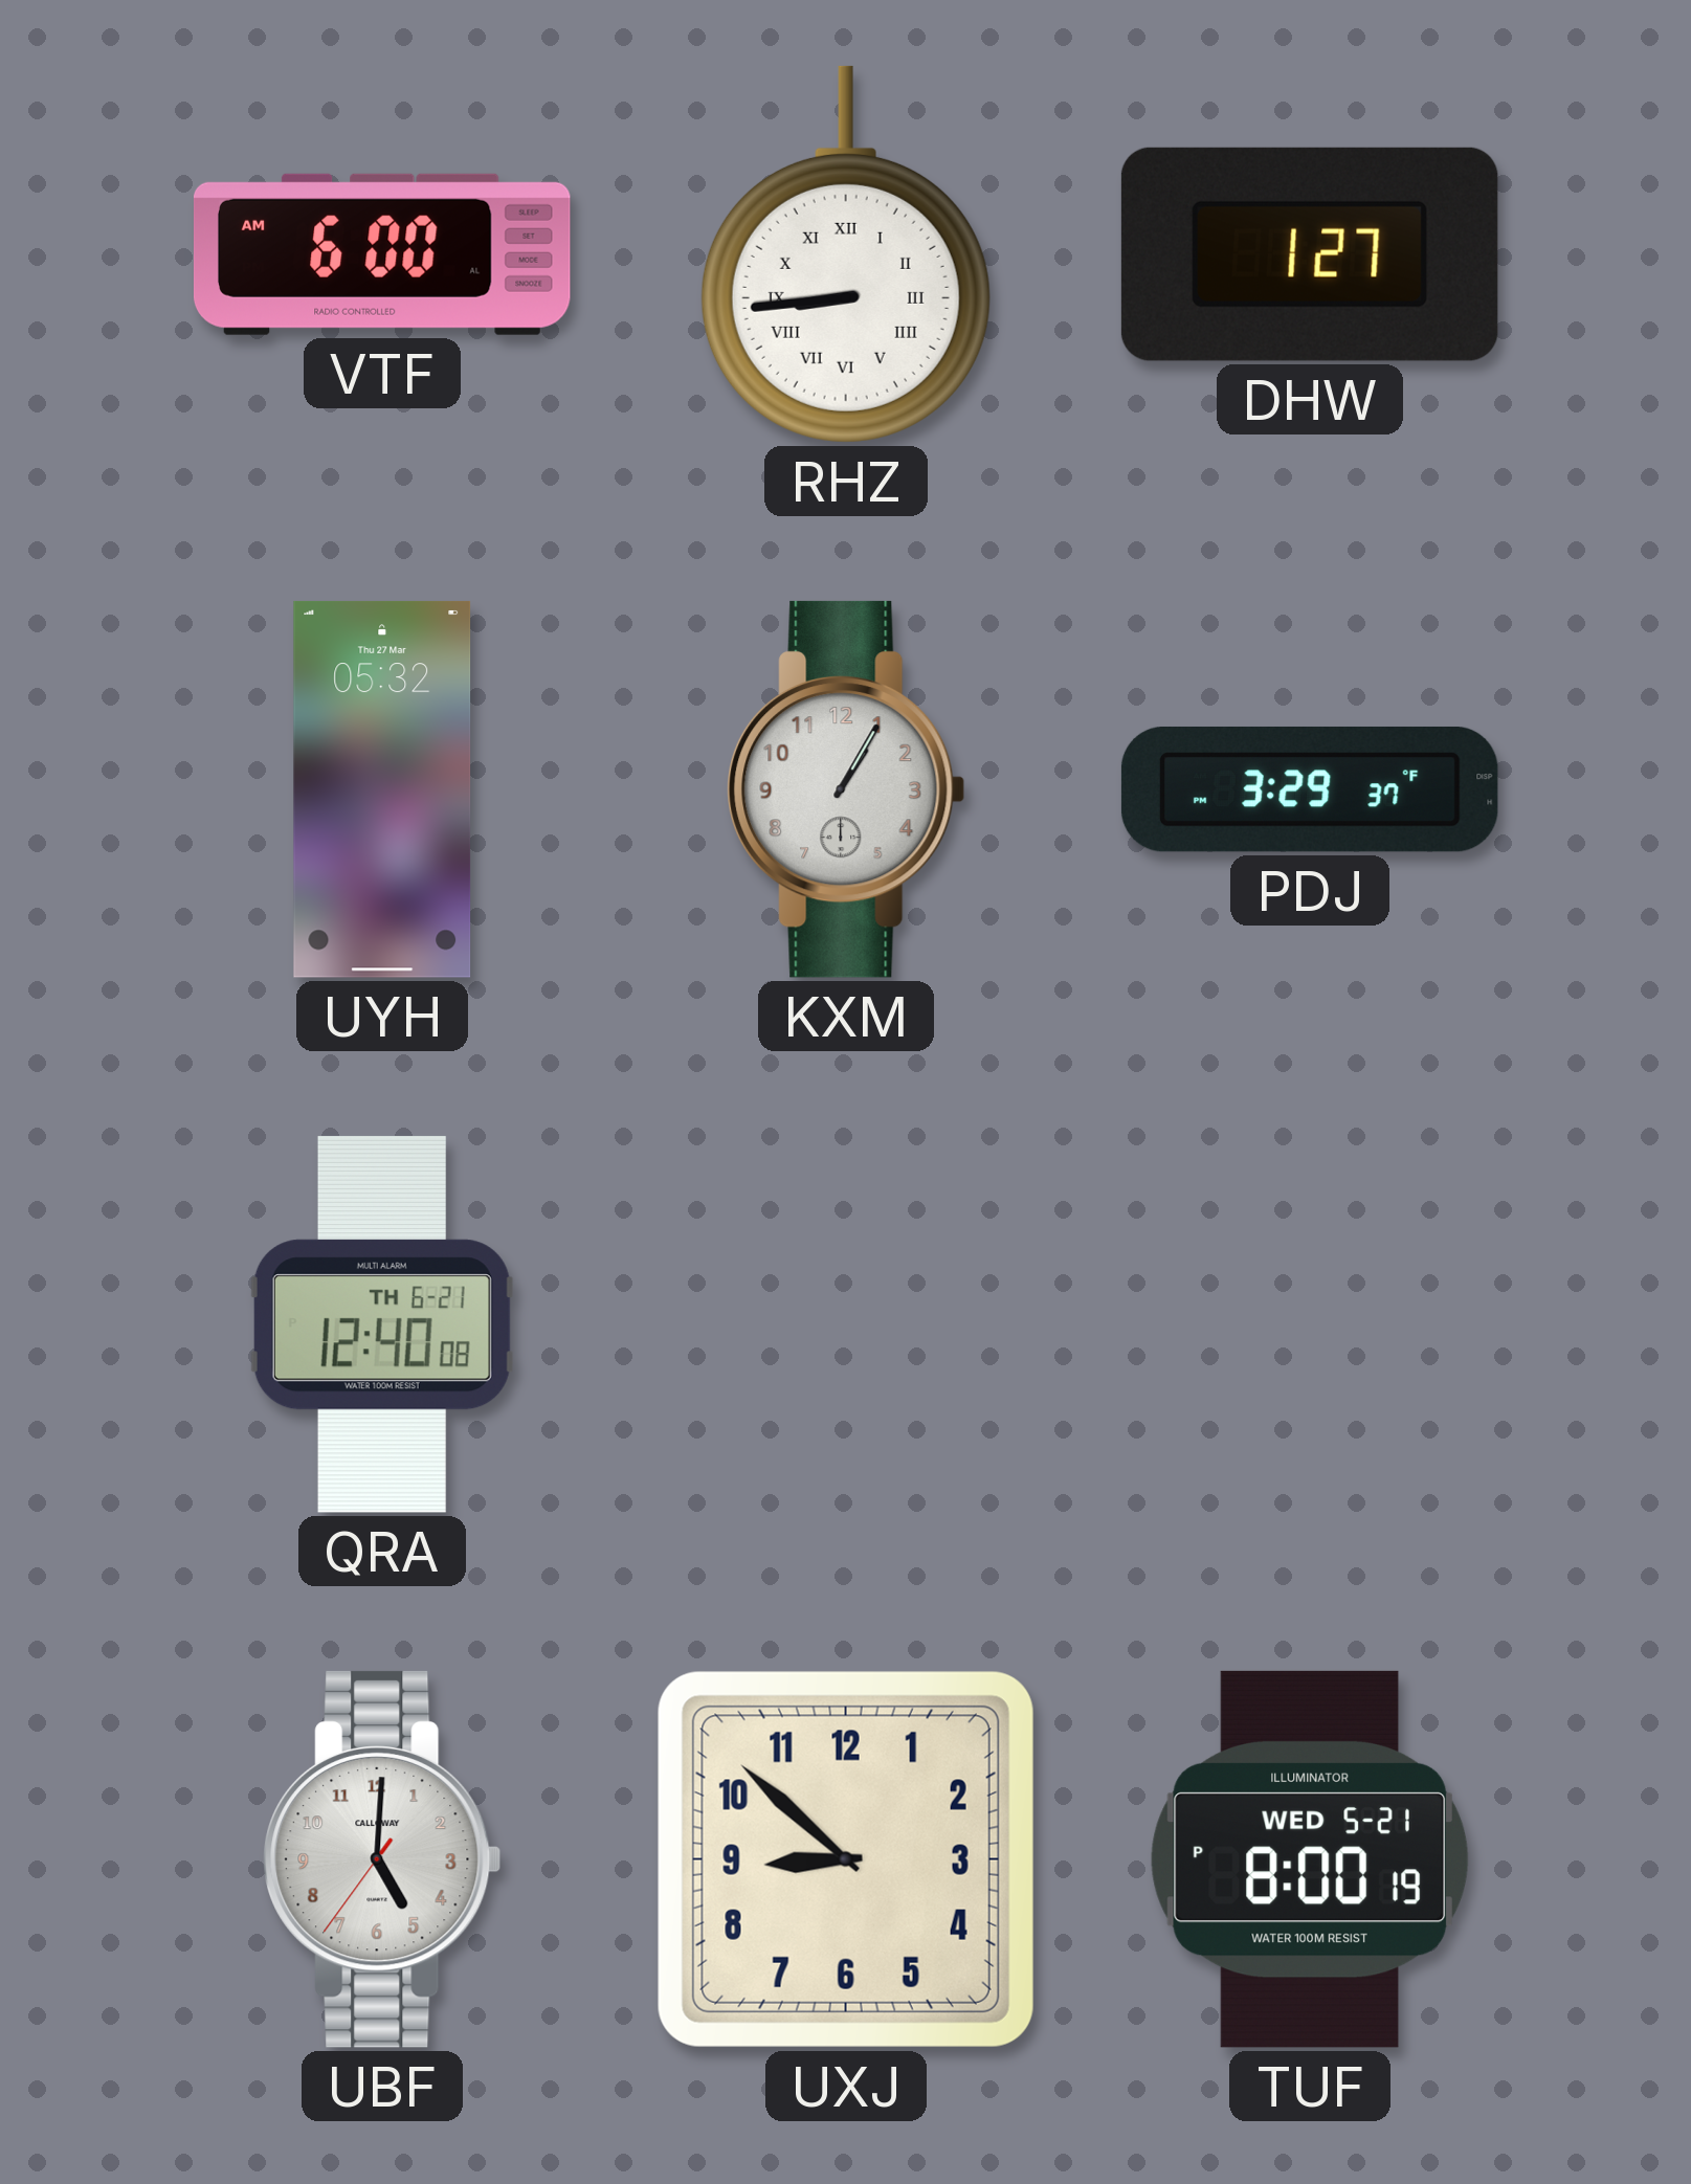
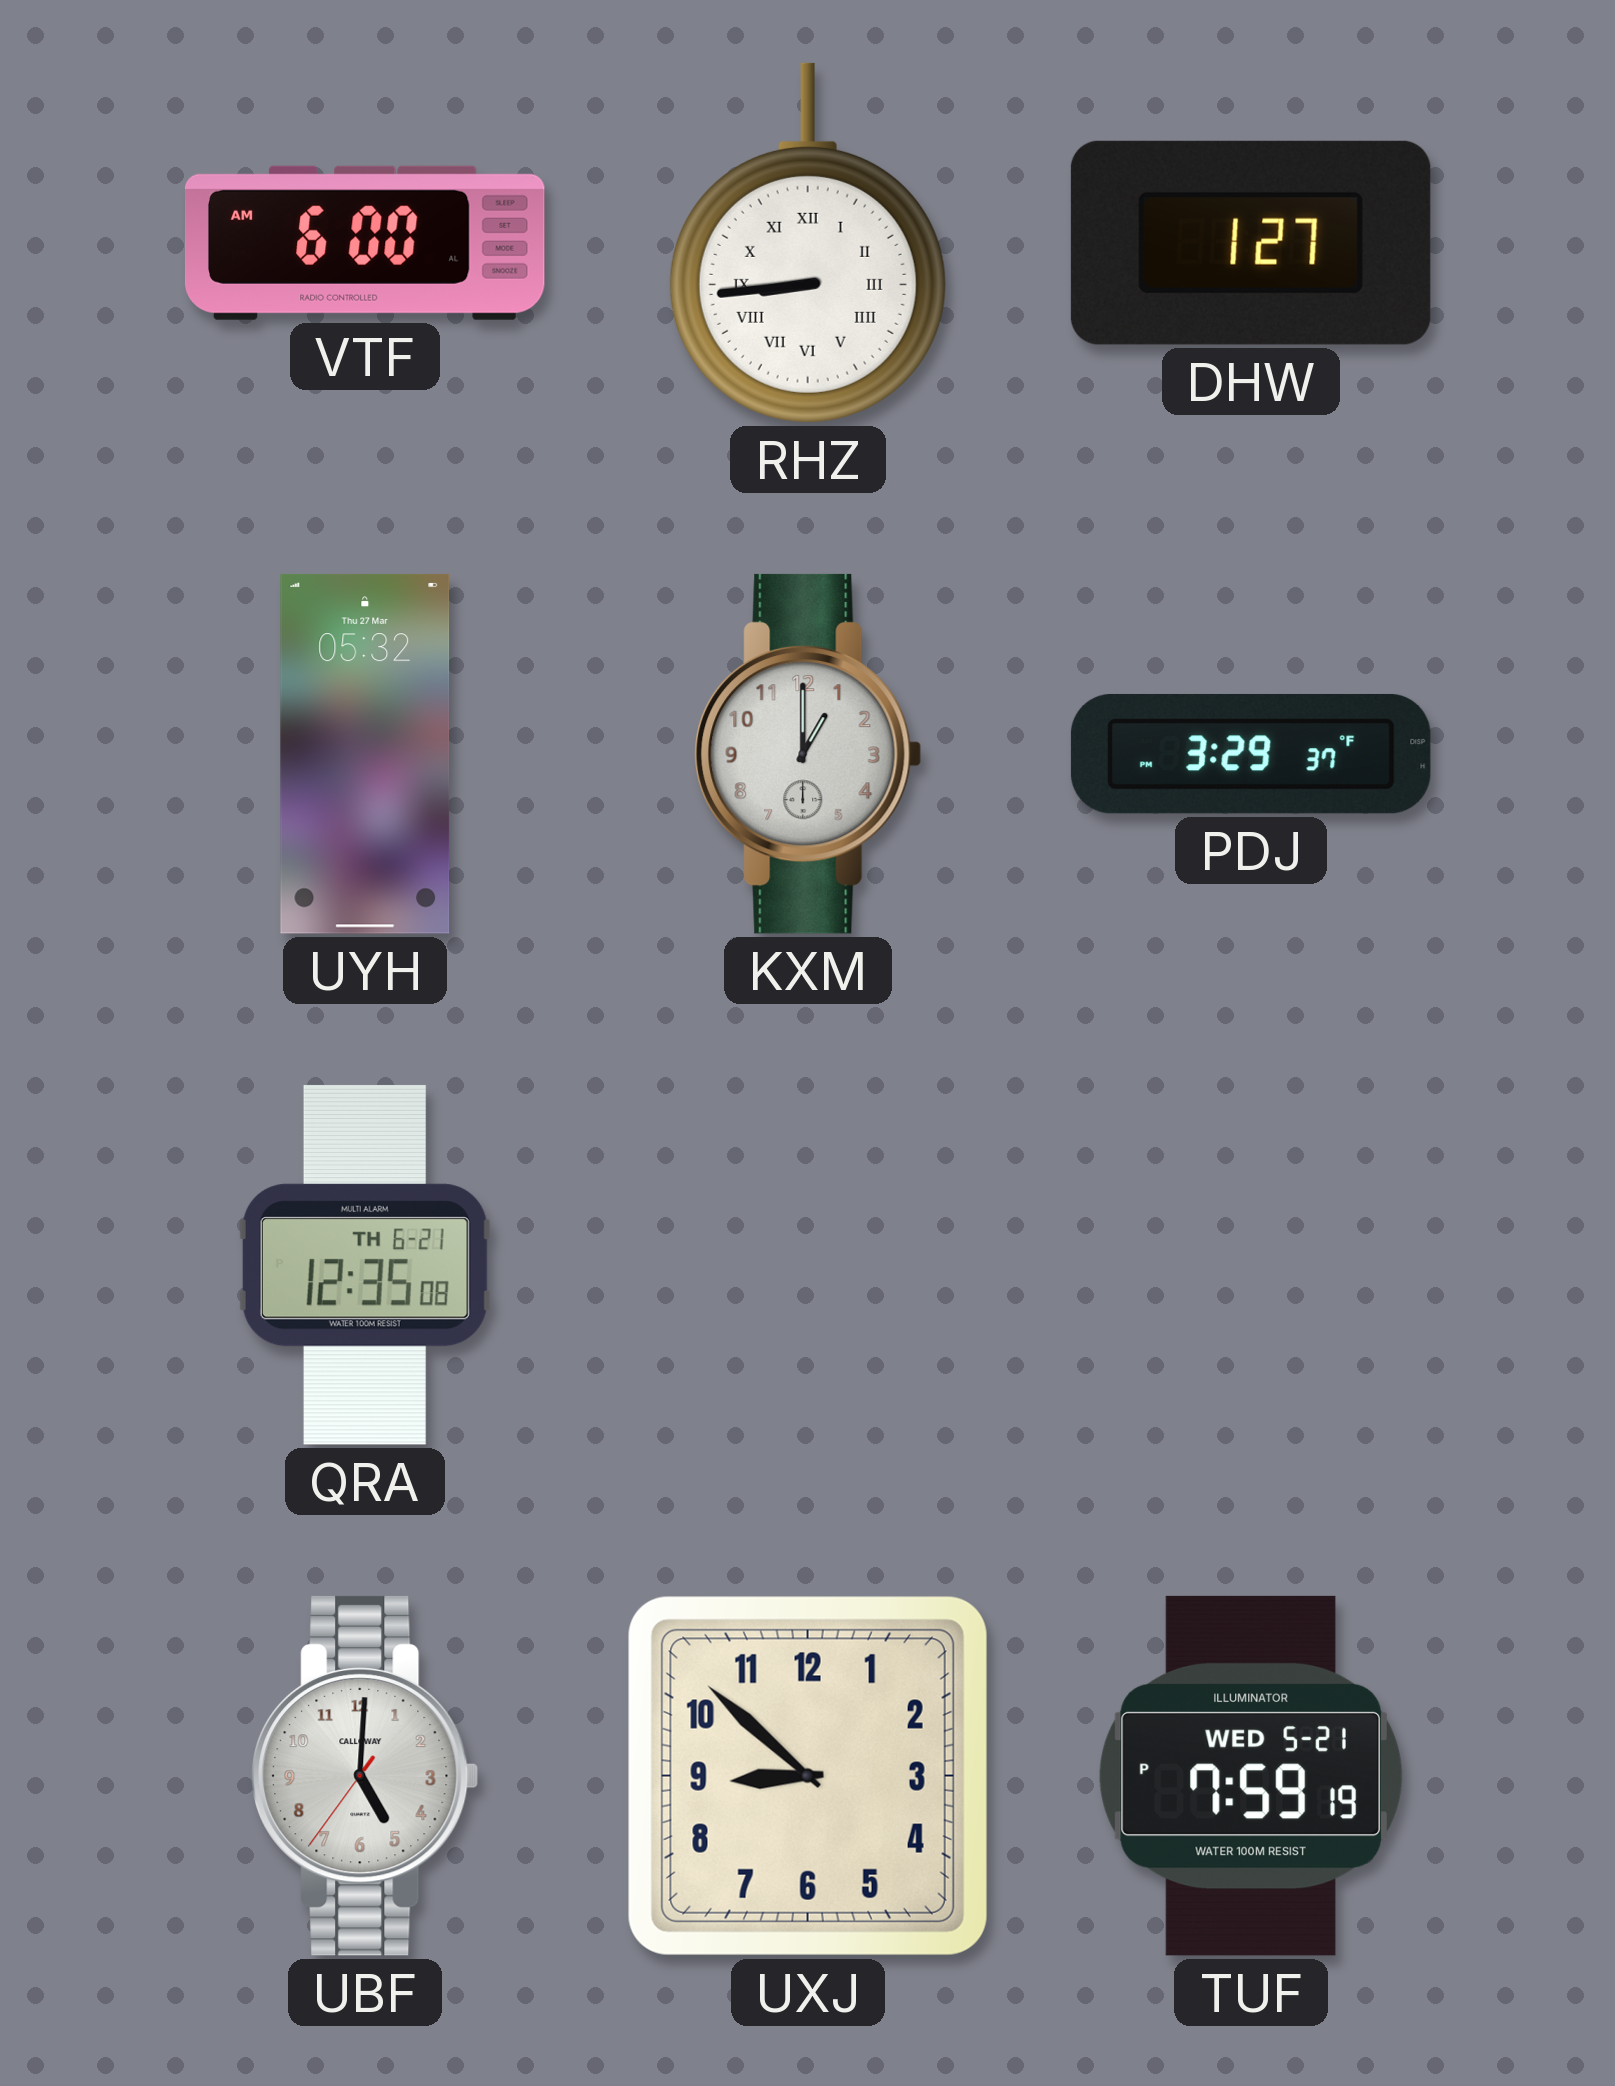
KXM: 1:05 -> 1:00 (808, 754)
QRA: 12:40 -> 12:35 (365, 1265)
TUF: 8:00 -> 7:59 (1251, 1776)
